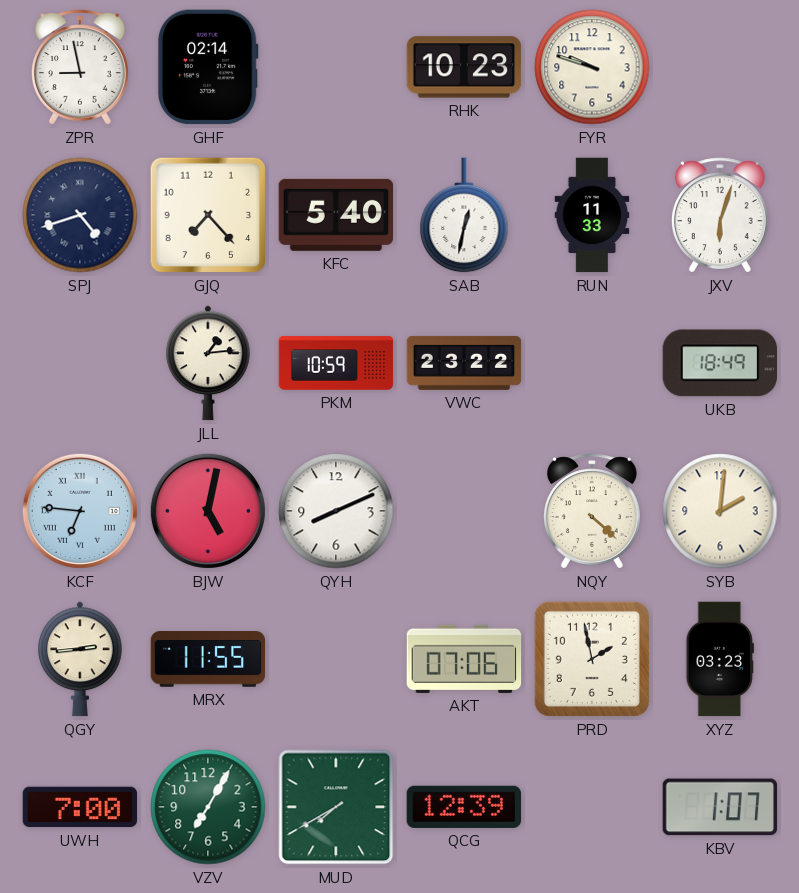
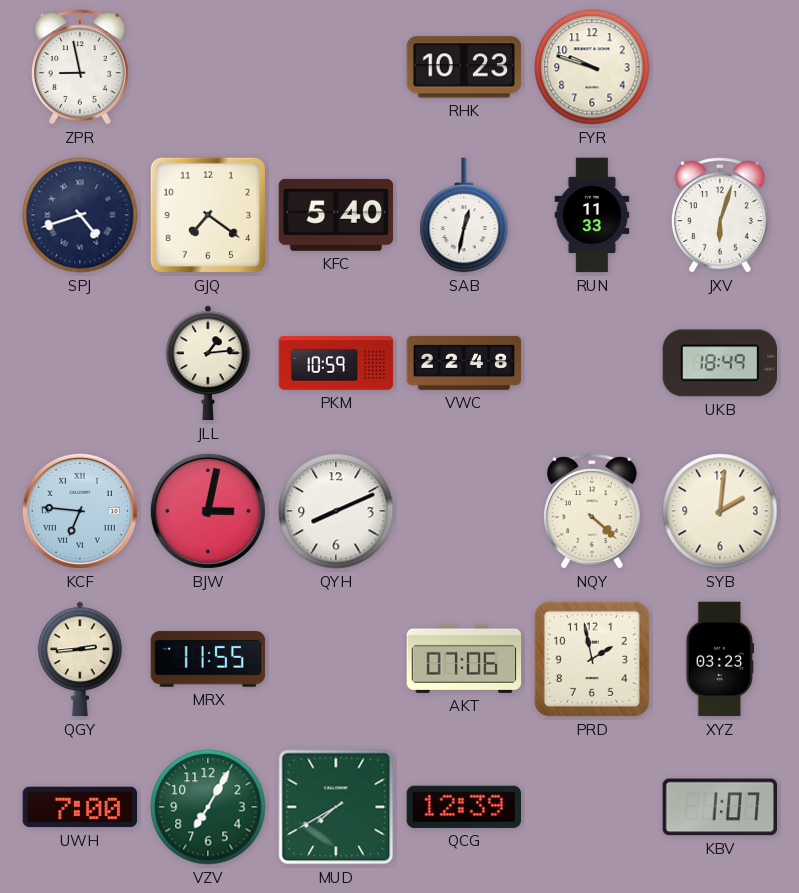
GHF: 02:14 -> none (208, 67)
GJQ: 7:23 -> 7:21 (208, 215)
VWC: 23:22 -> 22:48 (464, 363)
BJW: 5:02 -> 3:02 (208, 511)
